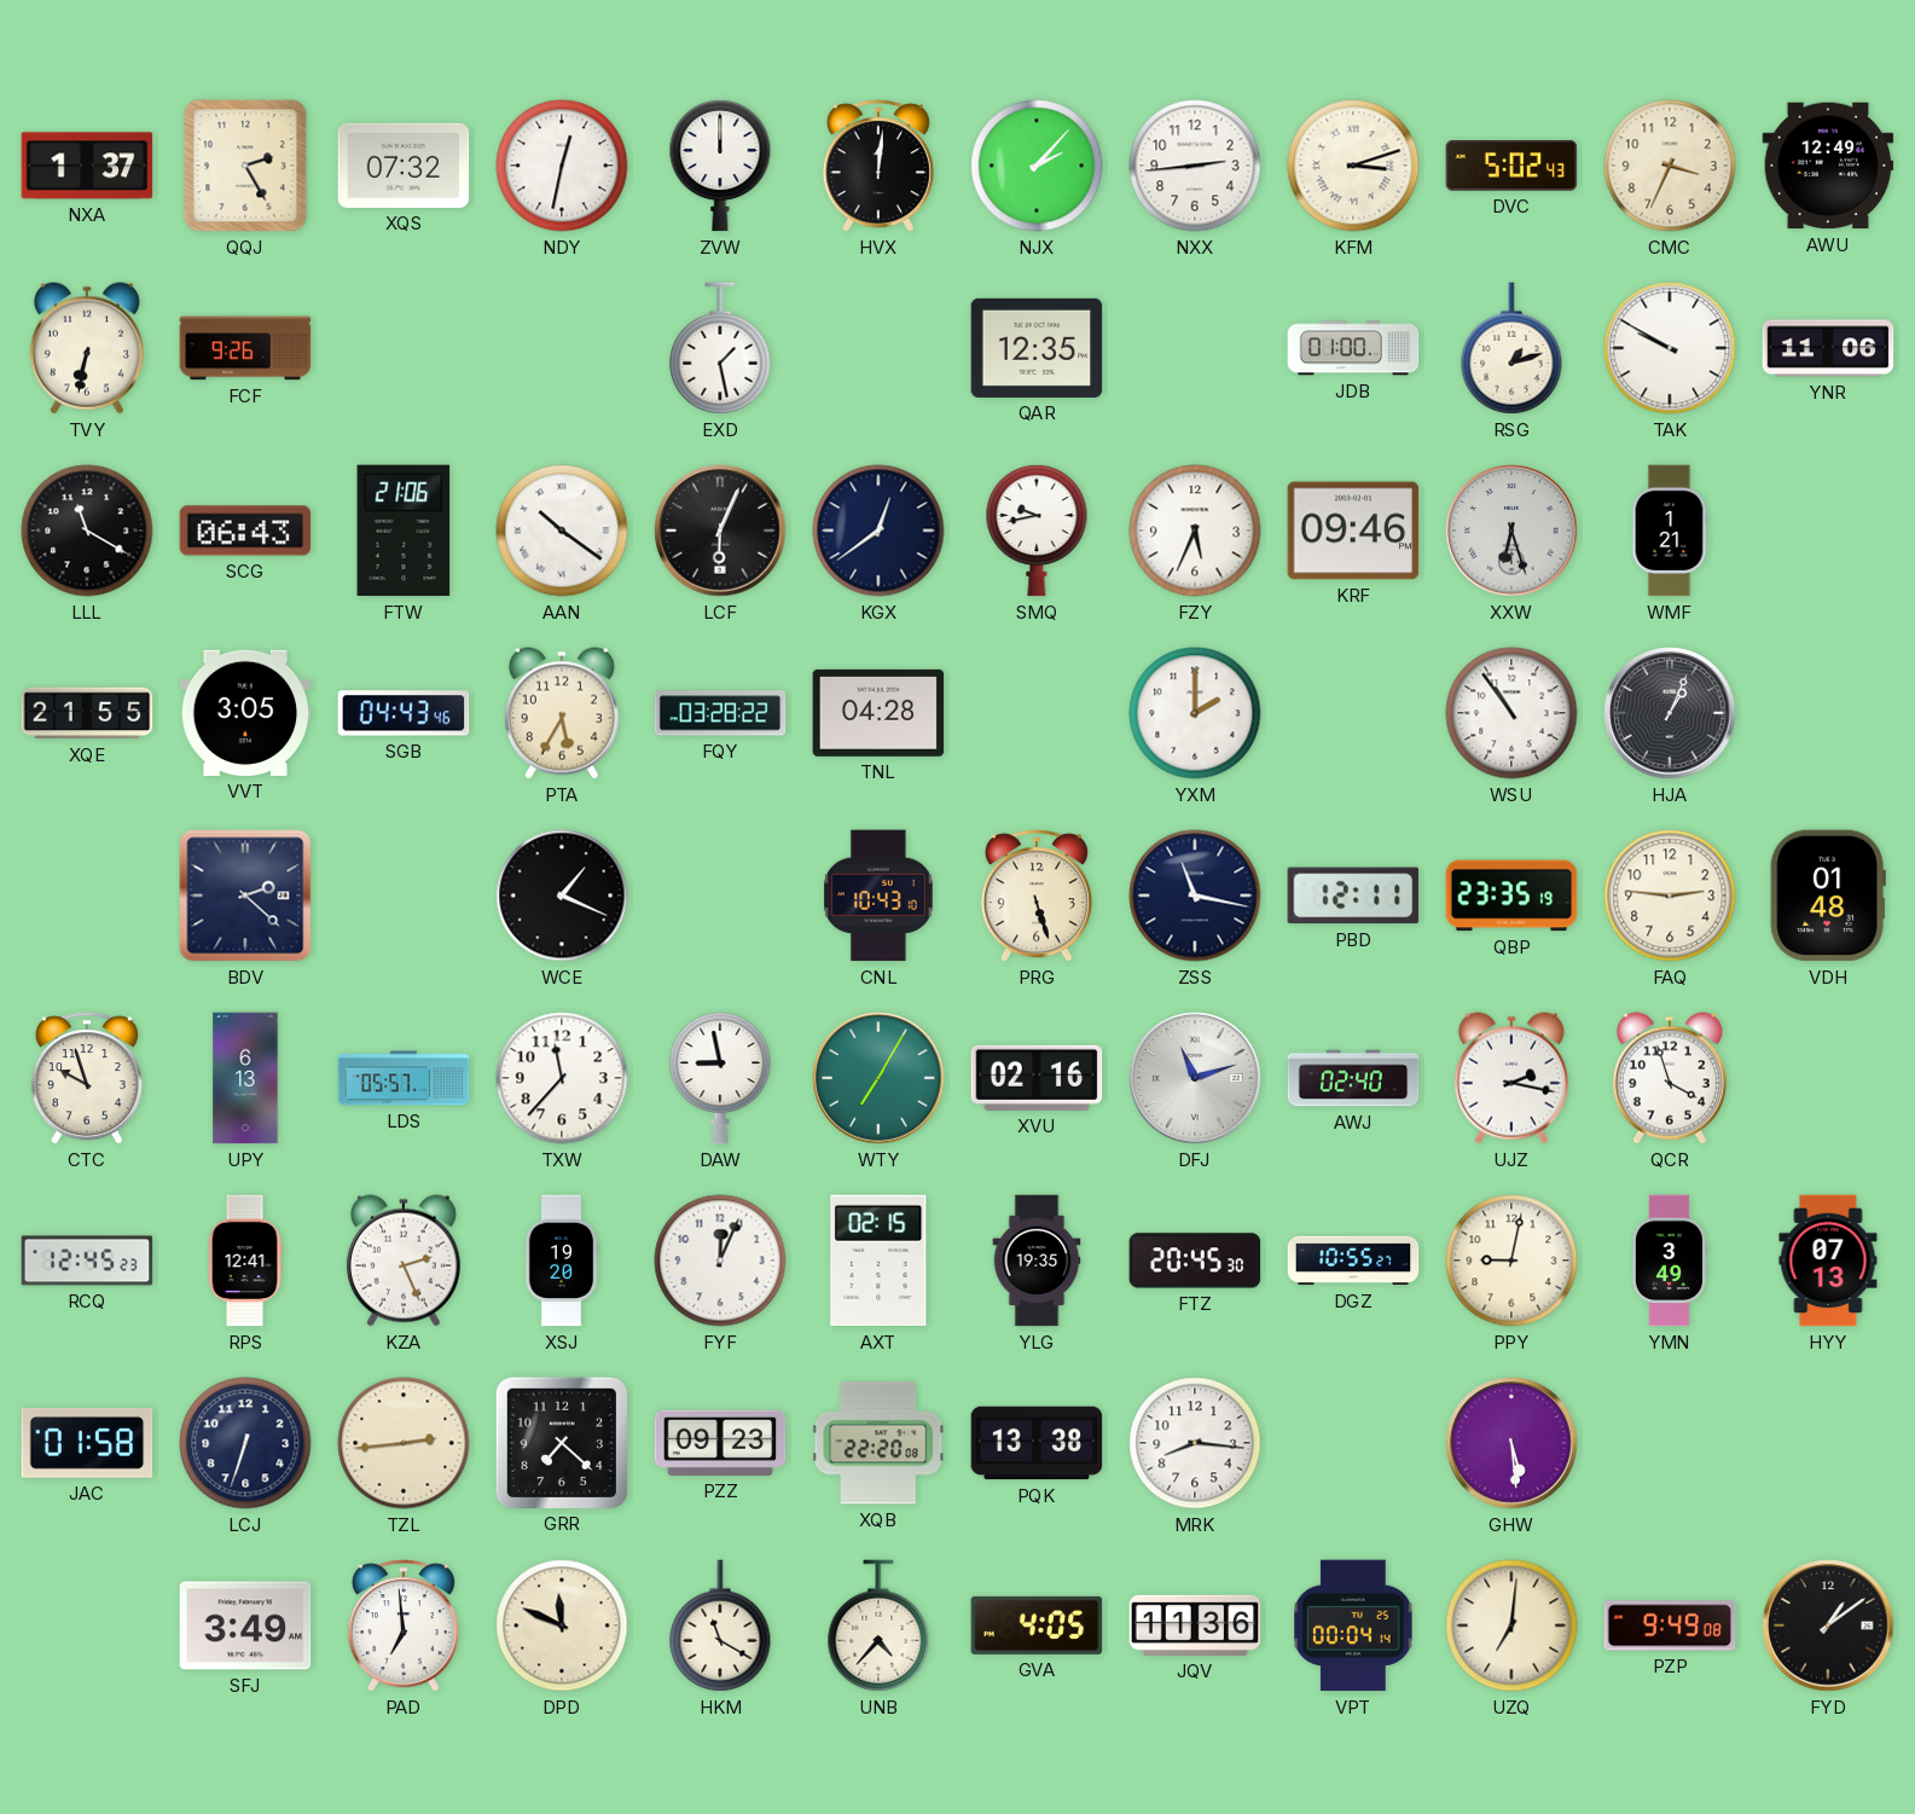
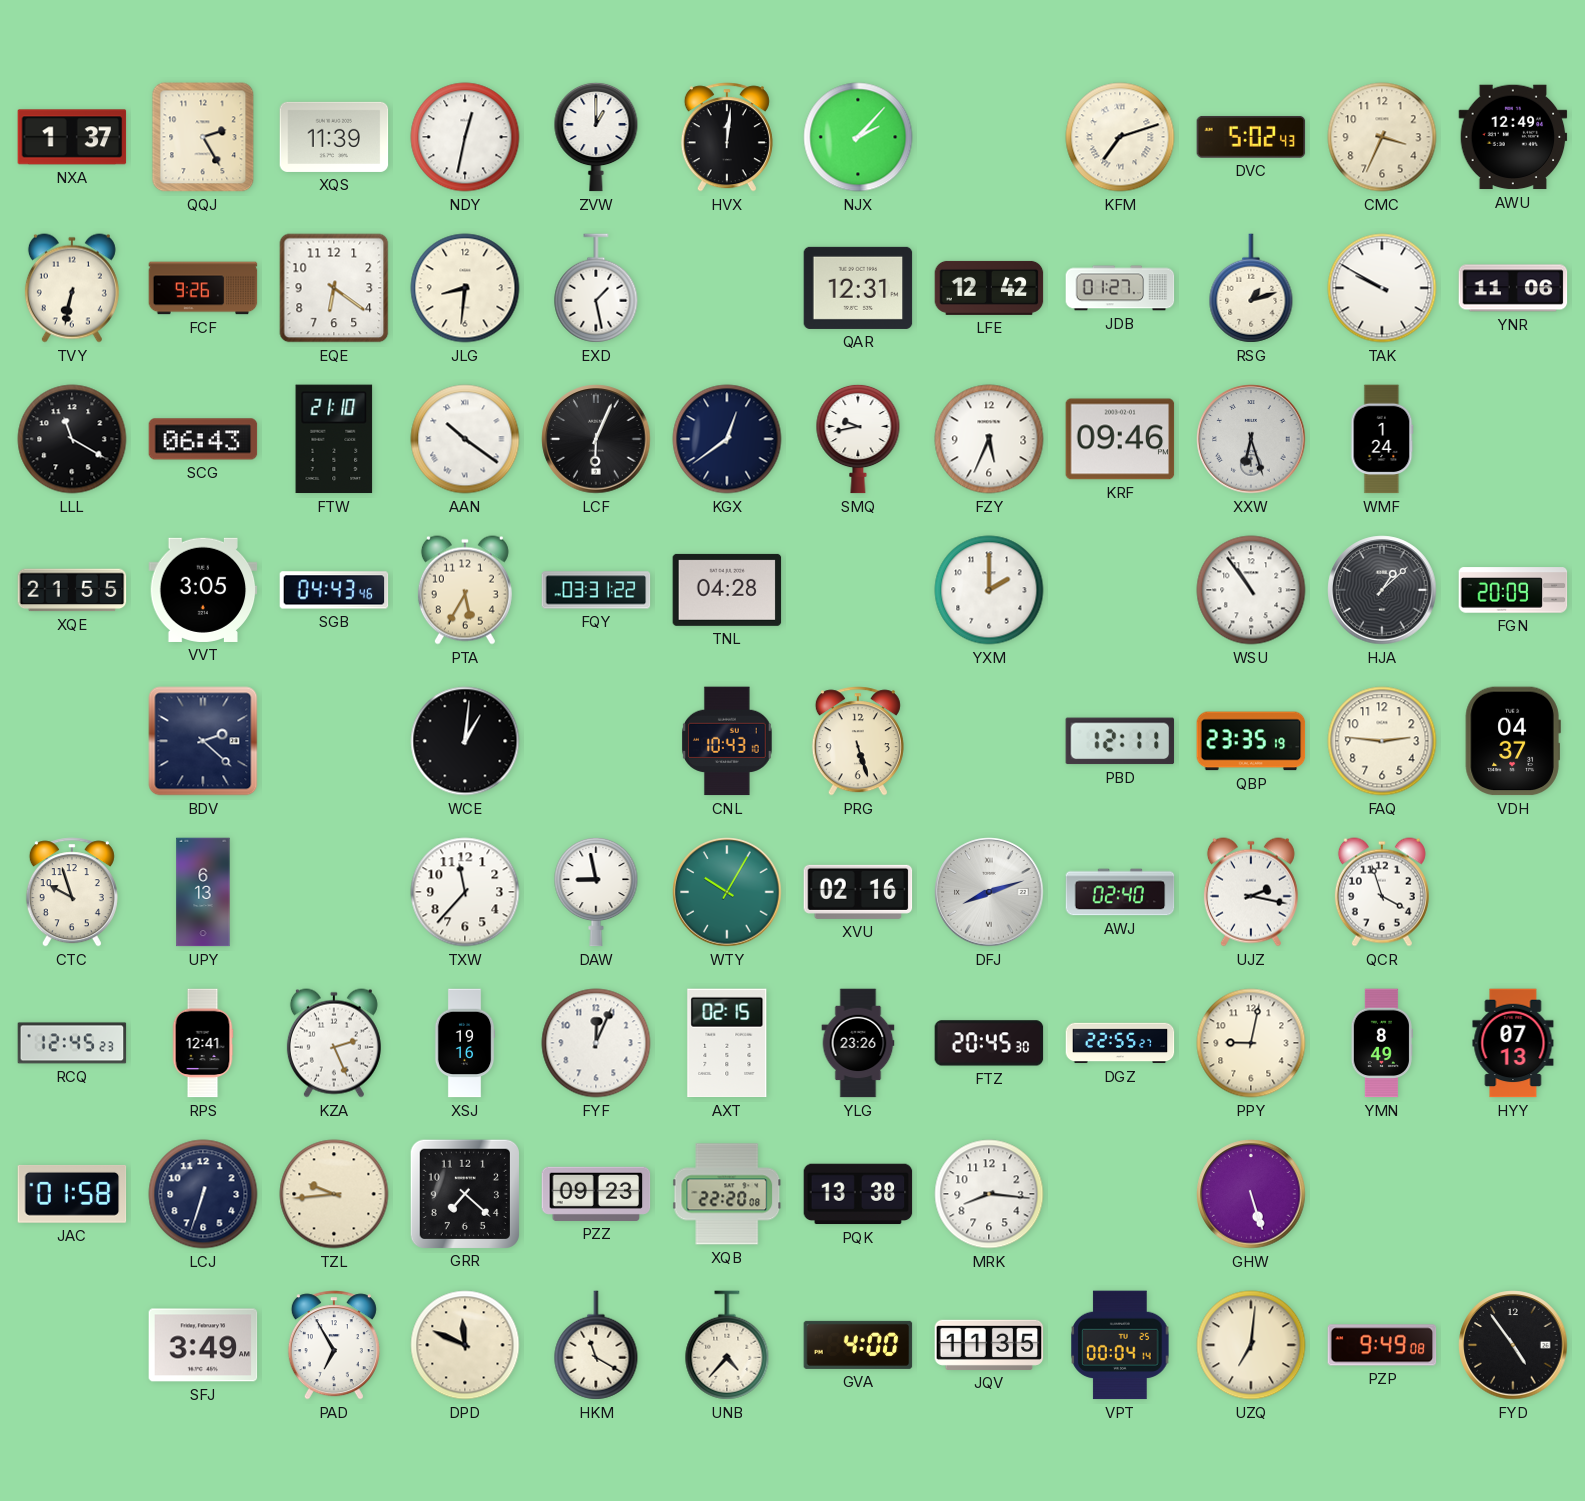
XQS: 07:32 -> 11:39 (334, 137)
ZVW: 12:00 -> 1:00 (596, 137)
NXX: 2:44 -> none (1195, 166)
KFM: 3:12 -> 7:12 (1120, 137)
EQE: none -> 6:21 (334, 288)
JLG: none -> 8:31 (465, 288)
QAR: 12:35 -> 12:31 (858, 288)
LFE: none -> 12:42 (989, 288)
JDB: 01:00 -> 01:27 (1120, 288)
FTW: 21:06 -> 21:10 (334, 439)
WMF: 1:21 -> 1:24 (1382, 439)
FQY: 03:28 -> 03:31 (596, 590)
HJA: 1:04 -> 1:08 (1382, 590)
FGN: none -> 20:09 (1513, 590)
WCE: 1:19 -> 1:01 (465, 741)
ZSS: 11:17 -> none (1195, 896)
VDH: 01:48 -> 04:37 (1513, 741)
LDS: 05:57 -> none (404, 1078)
WTY: 7:05 -> 10:05 (727, 892)
DFJ: 11:12 -> 8:12 (989, 892)
XSJ: 19:20 -> 19:16 (465, 1043)
YLG: 19:35 -> 23:26 (858, 1043)
DGZ: 10:55 -> 22:55 (1120, 1043)
YMN: 3:49 -> 8:49 (1381, 1043)
TZL: 2:44 -> 9:44 (334, 1194)
GHW: 5:29 -> 5:27 (1251, 1194)
PAD: 6:59 -> 6:55 (334, 1345)
GVA: 4:05 -> 4:00 (858, 1345)
JQV: 11:36 -> 11:35 (989, 1345)
FYD: 1:09 -> 4:54 (1513, 1345)
